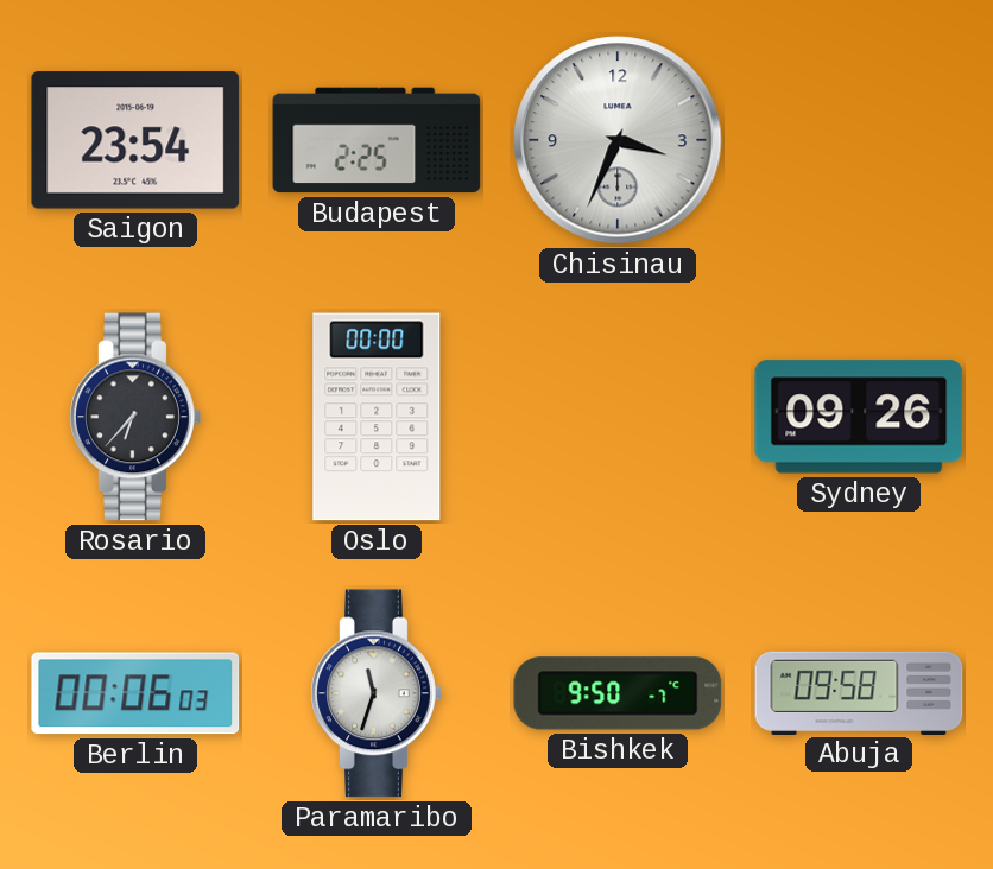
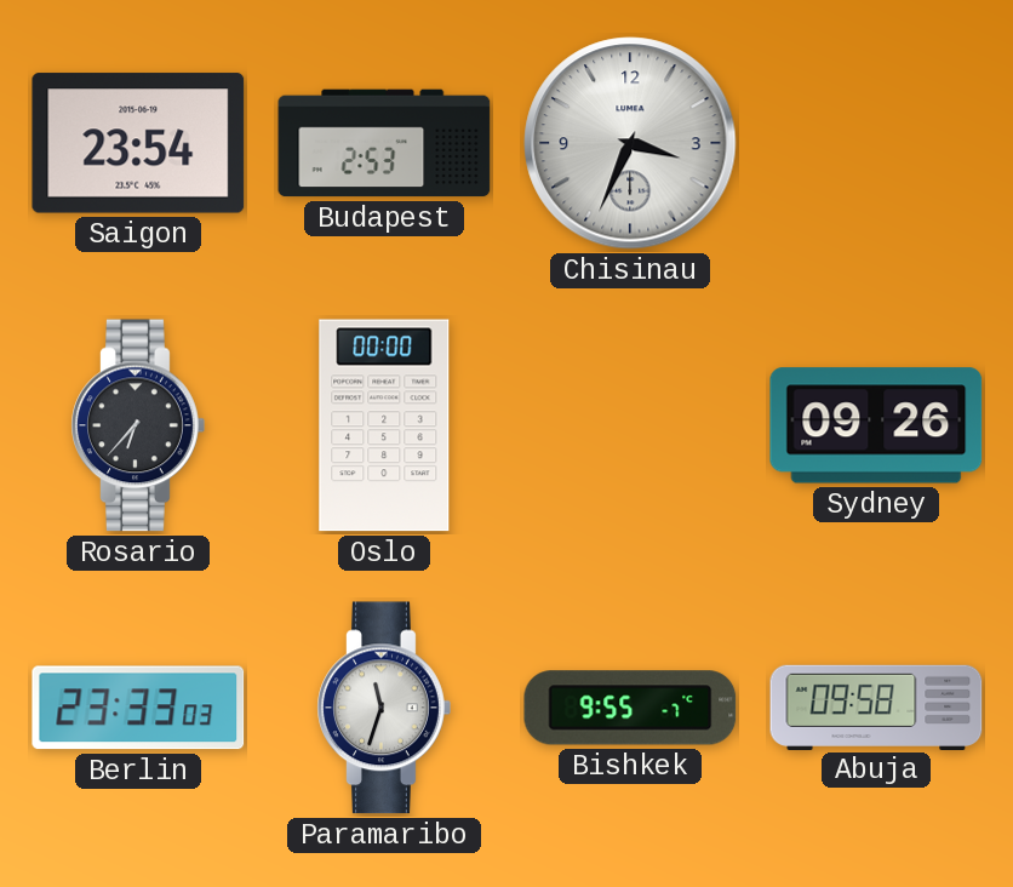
Budapest: 2:25 -> 2:53 (384, 143)
Berlin: 00:06 -> 23:33 (138, 708)
Bishkek: 9:50 -> 9:55 (630, 708)
